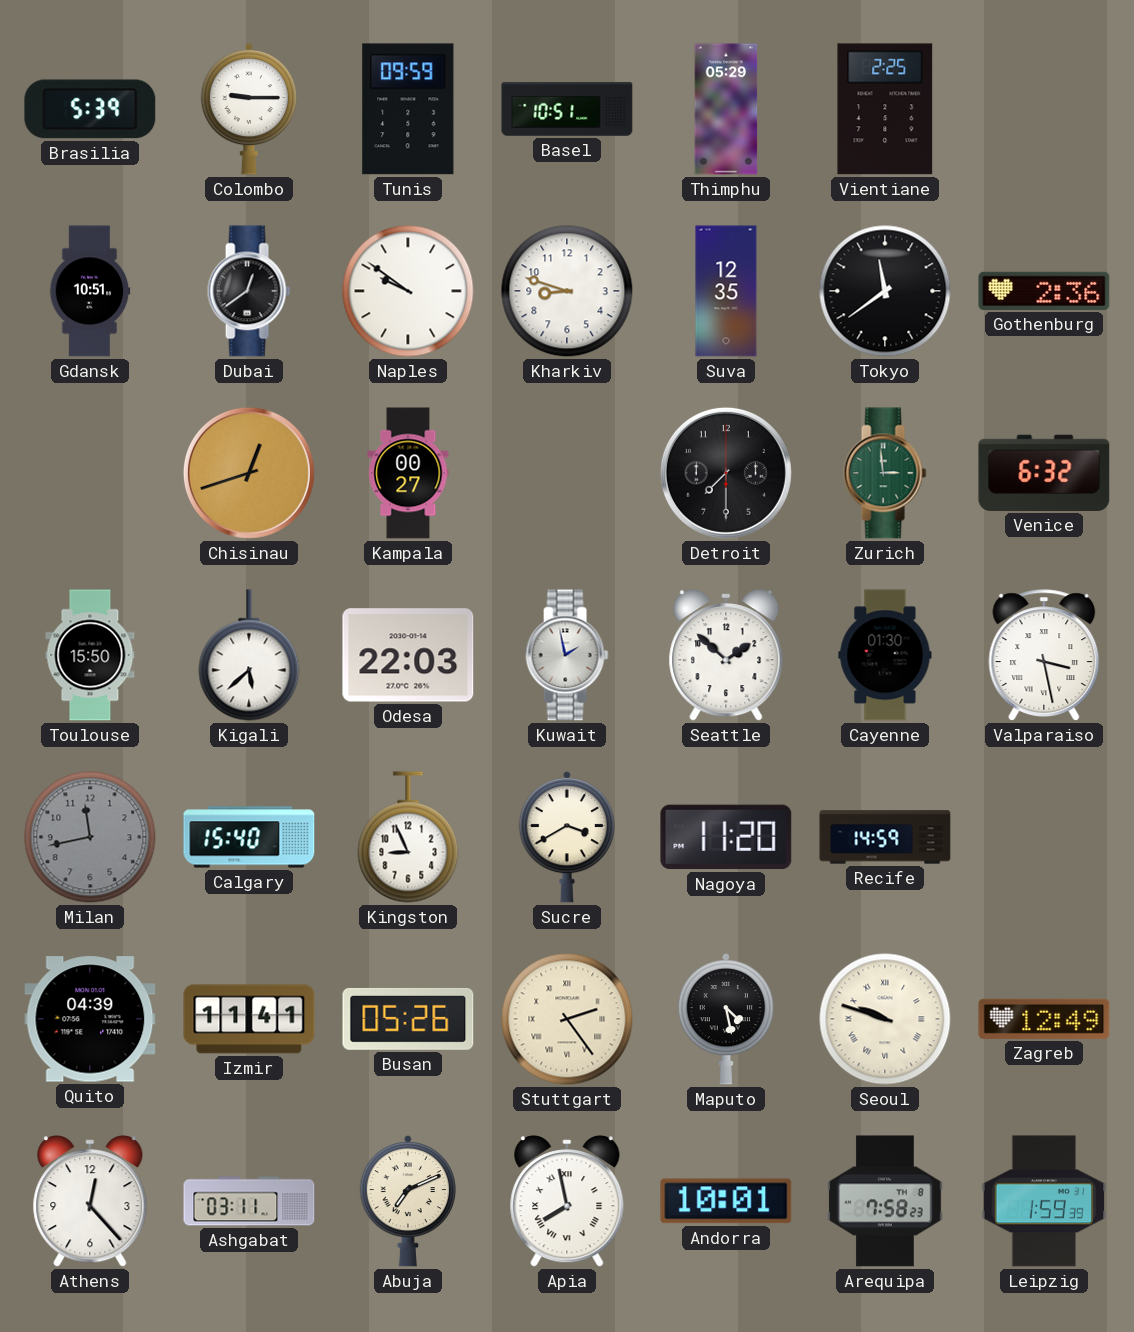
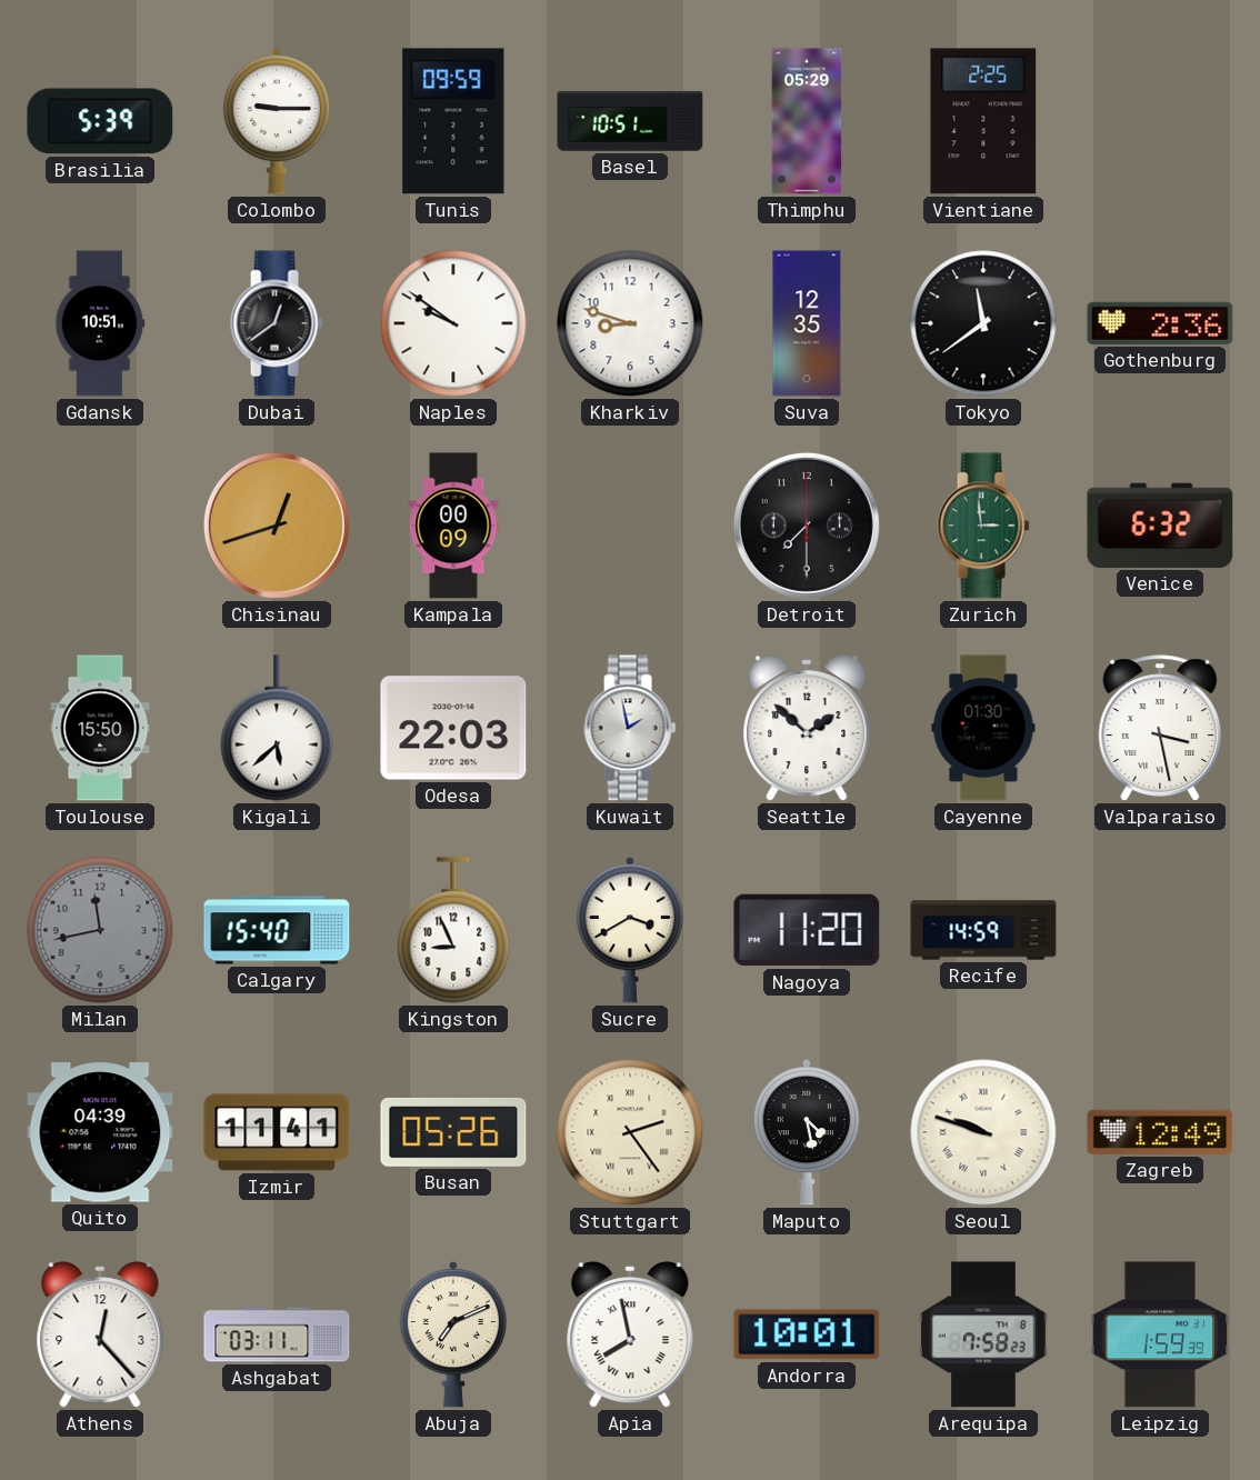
Kampala: 00:27 -> 00:09 (453, 526)
